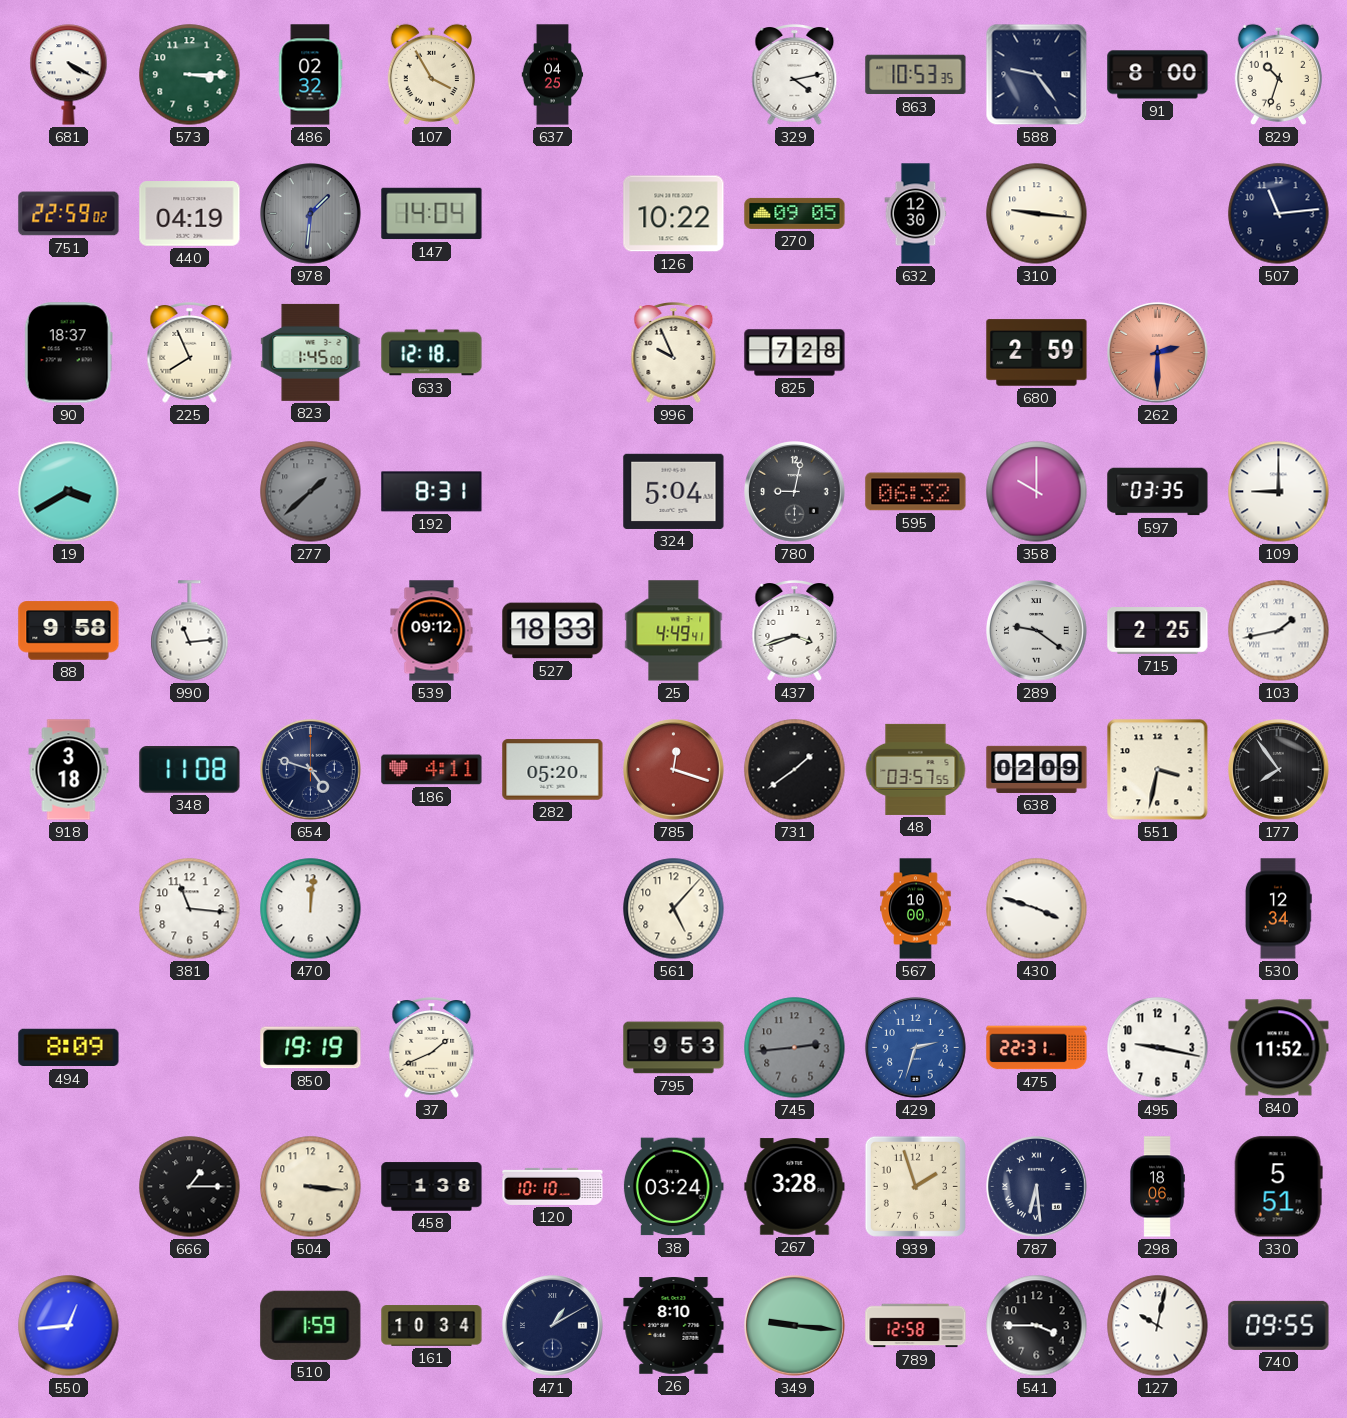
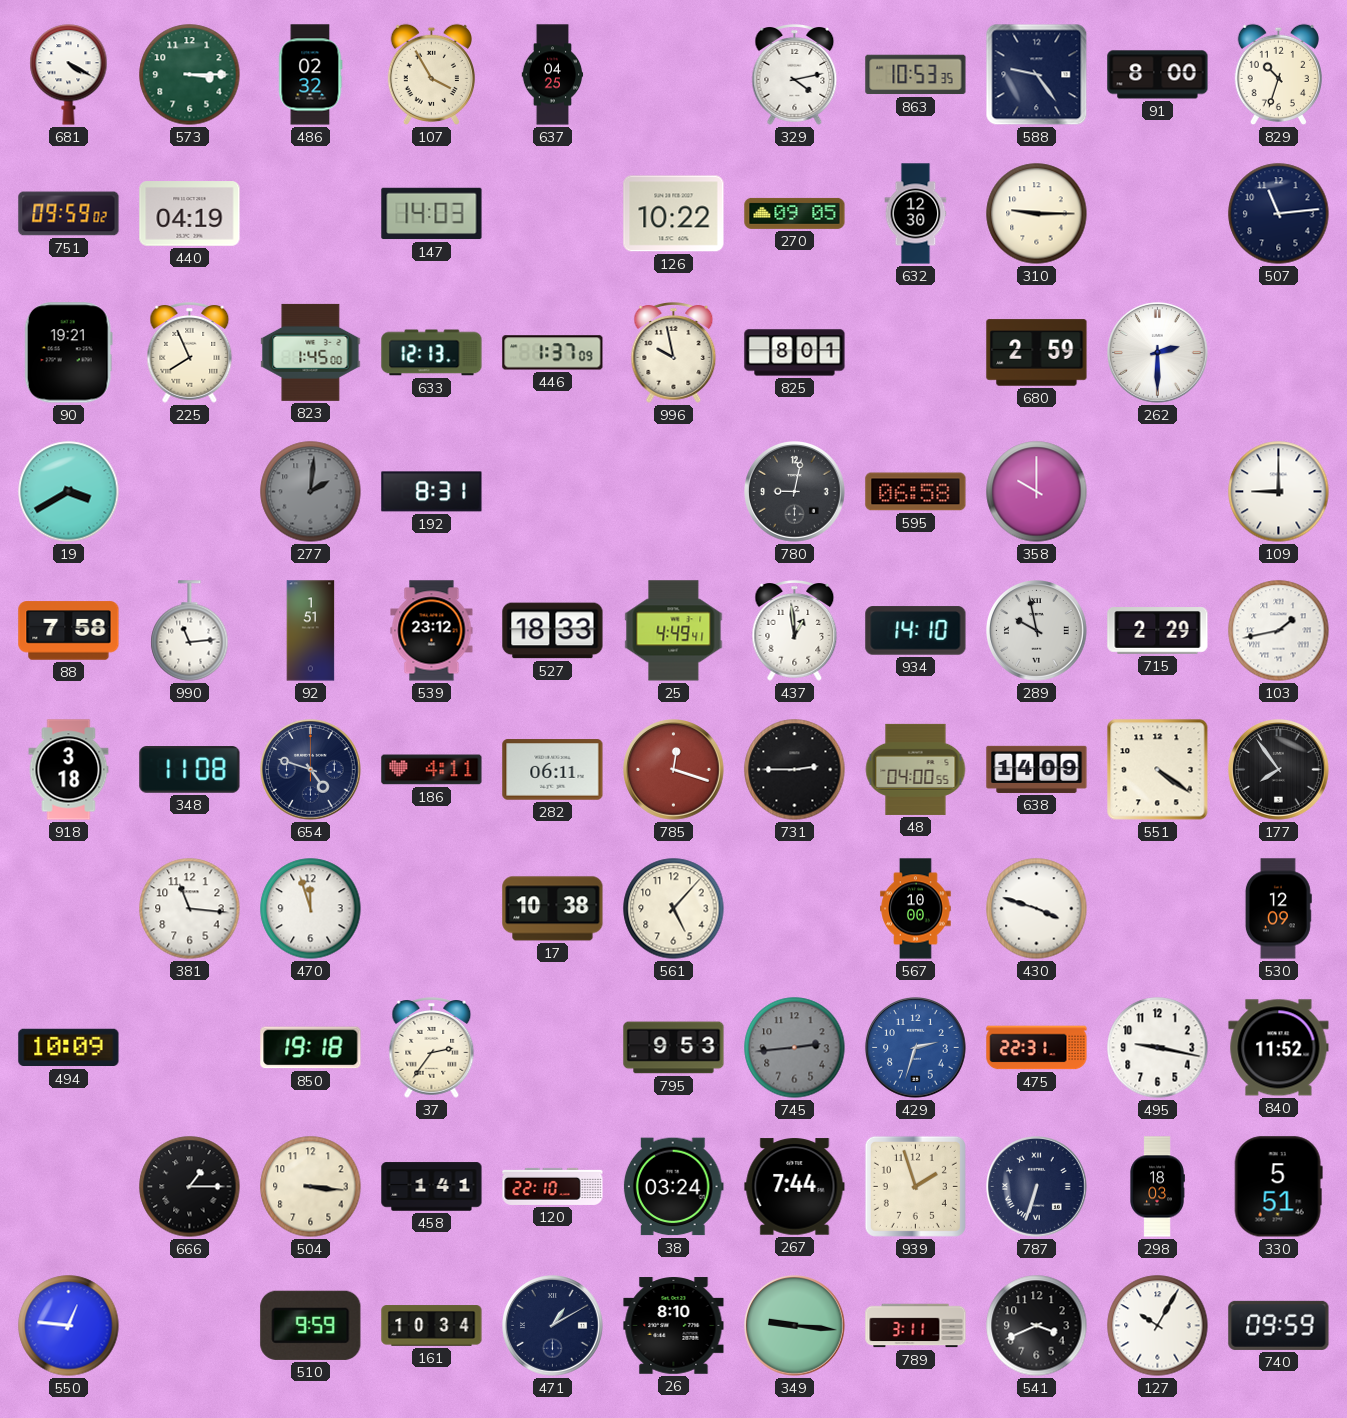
751: 22:59 -> 09:59 (69, 214)
978: 1:31 -> none (311, 214)
147: 14:04 -> 14:03 (432, 214)
310: 9:16 -> 9:15 (1037, 214)
90: 18:37 -> 19:21 (68, 353)
633: 12:18 -> 12:13 (432, 353)
446: none -> 1:37 (553, 353)
996: 9:56 -> 9:58 (674, 353)
825: 7:28 -> 8:01 (795, 353)
262 dial: salmon -> white (1158, 353)
277: 1:38 -> 2:01 (311, 492)
324: 5:04 -> none (674, 491)
595: 06:32 -> 06:58 (916, 492)
597: 03:35 -> none (1158, 492)
88: 9:58 -> 7:58 (69, 631)
92: none -> 1:51 (311, 631)
539: 09:12 -> 23:12 (432, 631)
437: 3:42 -> 12:59 (795, 631)
934: none -> 14:10 (916, 631)
289: 9:21 -> 9:58 (1037, 631)
715: 2:25 -> 2:29 (1158, 631)
282: 05:20 -> 06:11 (553, 770)
731: 1:39 -> 2:45 (795, 770)
48: 03:57 -> 04:00 (916, 769)
638: 02:09 -> 14:09 (1037, 769)
551: 3:32 -> 4:21 (1158, 770)
470: 12:01 -> 11:57 (311, 909)
17: none -> 10:38 (553, 909)
530: 12:34 -> 12:09 (1278, 909)
494: 8:09 -> 10:09 (69, 1048)
850: 19:19 -> 19:18 (311, 1048)
37: 1:41 -> 2:36 (432, 1048)
458: 1:38 -> 1:41 (432, 1187)
120: 10:10 -> 22:10 (553, 1186)
267: 3:28 -> 7:44 (795, 1187)
787: 6:29 -> 6:33 (1037, 1187)
298: 18:06 -> 18:03 (1157, 1187)
550: 12:44 -> 12:46 (69, 1326)
510: 1:59 -> 9:59 (311, 1325)
789: 12:58 -> 3:11 (916, 1326)
541: 3:45 -> 3:41 (1037, 1326)
127: 10:02 -> 10:05 (1158, 1326)
740: 09:55 -> 09:59 (1279, 1325)
